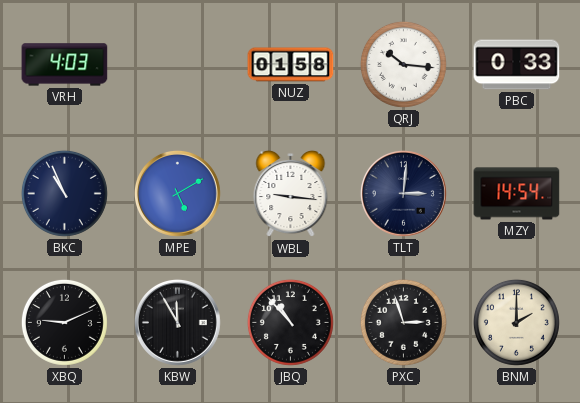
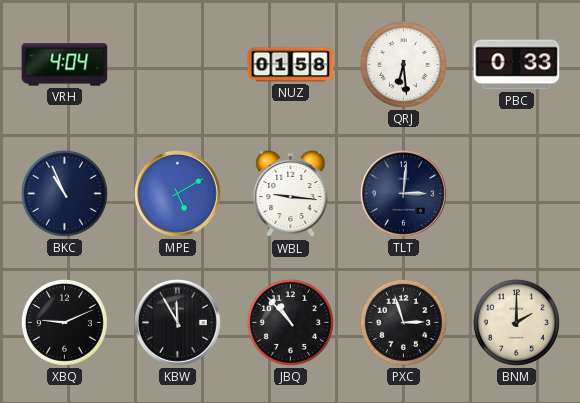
VRH: 4:03 -> 4:04 (65, 65)
QRJ: 10:16 -> 6:29 (403, 64)
MZY: 14:54 -> none (517, 194)
